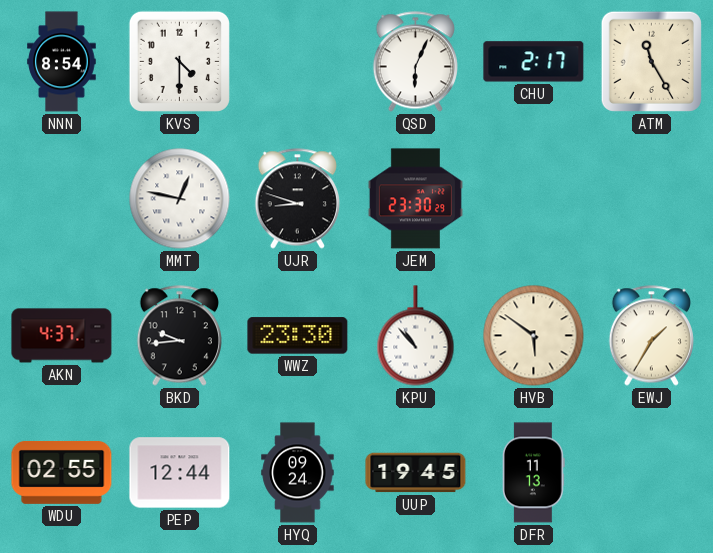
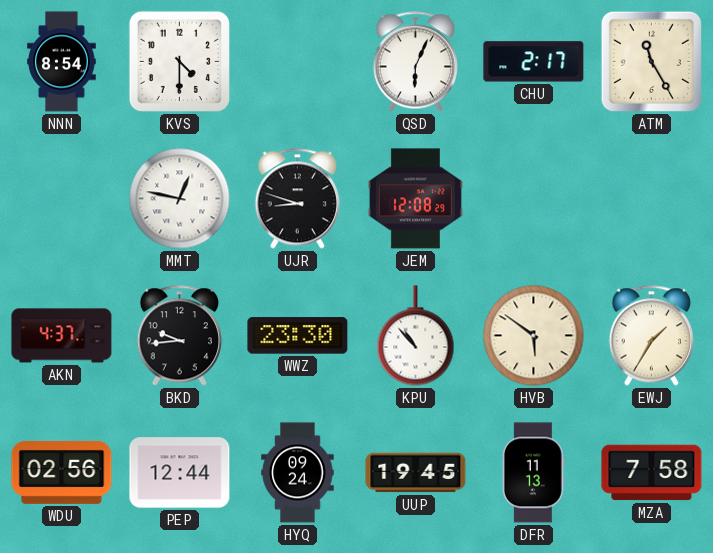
JEM: 23:30 -> 12:08 (415, 199)
WDU: 02:55 -> 02:56 (62, 472)
MZA: none -> 7:58 (652, 473)
